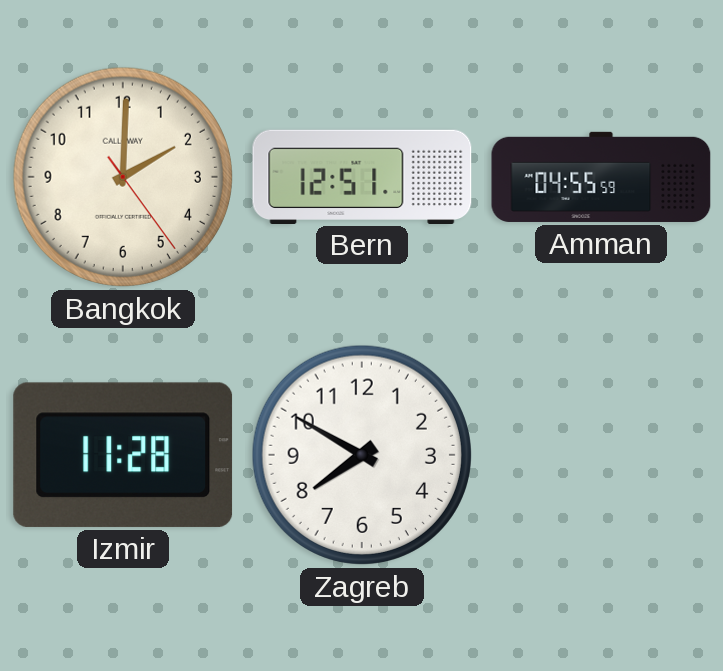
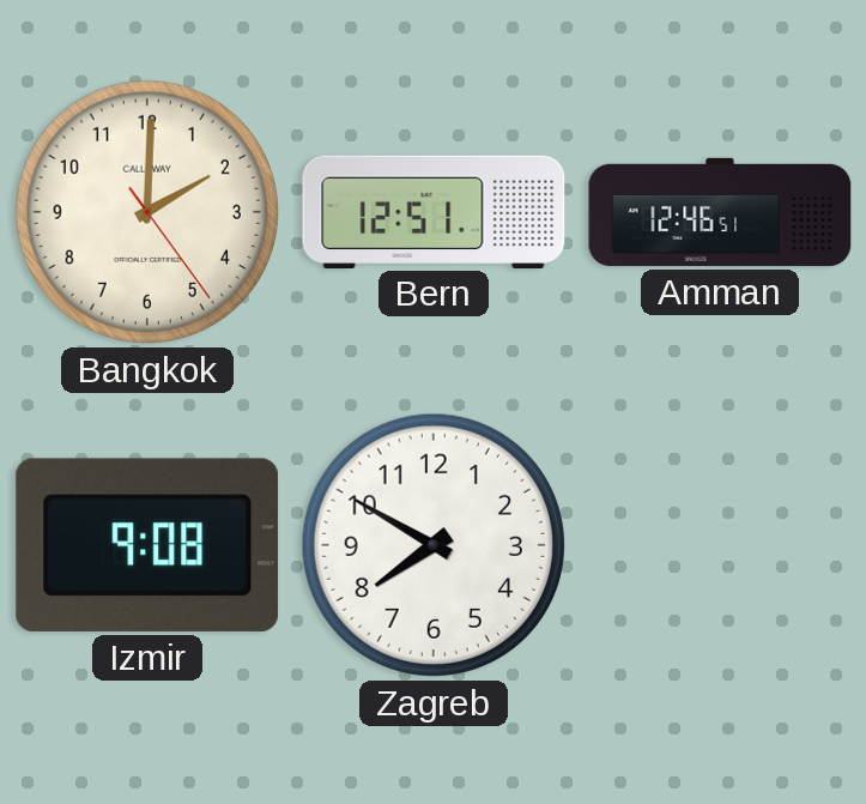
Amman: 04:55 -> 12:46 (720, 212)
Izmir: 11:28 -> 9:08 (147, 545)
